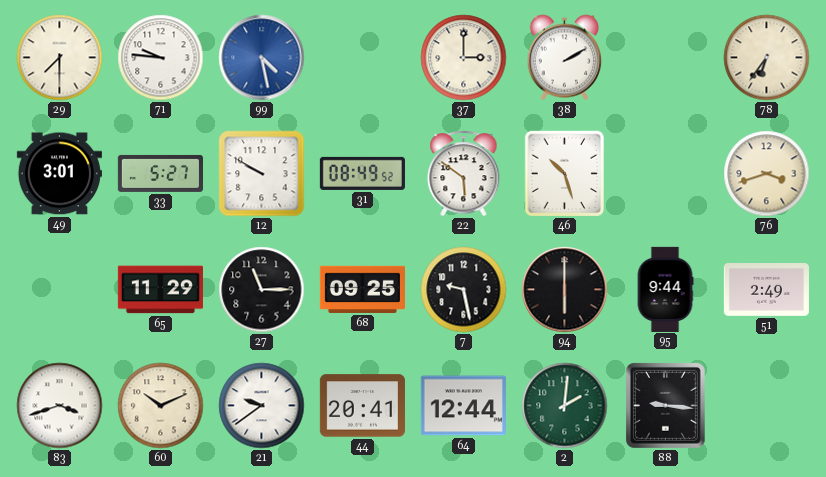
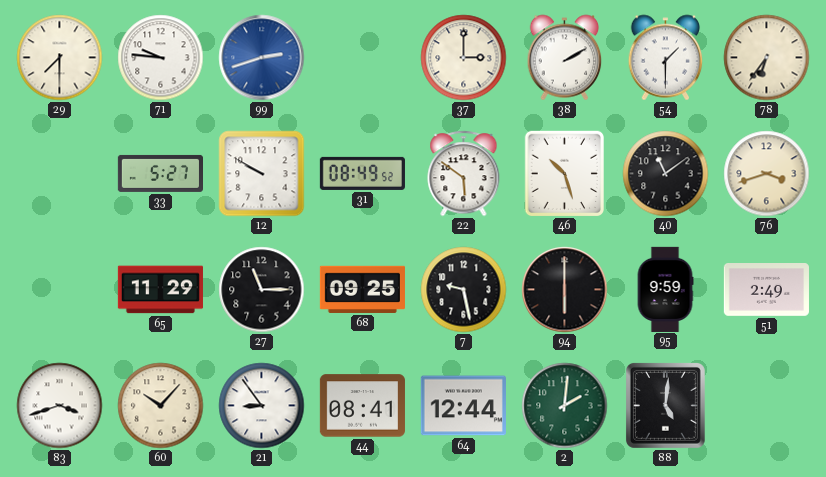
99: 4:28 -> 2:42 (262, 58)
54: none -> 1:30 (666, 58)
49: 3:01 -> none (59, 174)
40: none -> 11:09 (666, 174)
95: 9:44 -> 9:59 (665, 289)
60: 10:11 -> 10:07 (161, 406)
21: 9:39 -> 8:54 (262, 406)
44: 20:41 -> 08:41 (362, 406)
88: 9:16 -> 5:01 (665, 405)
